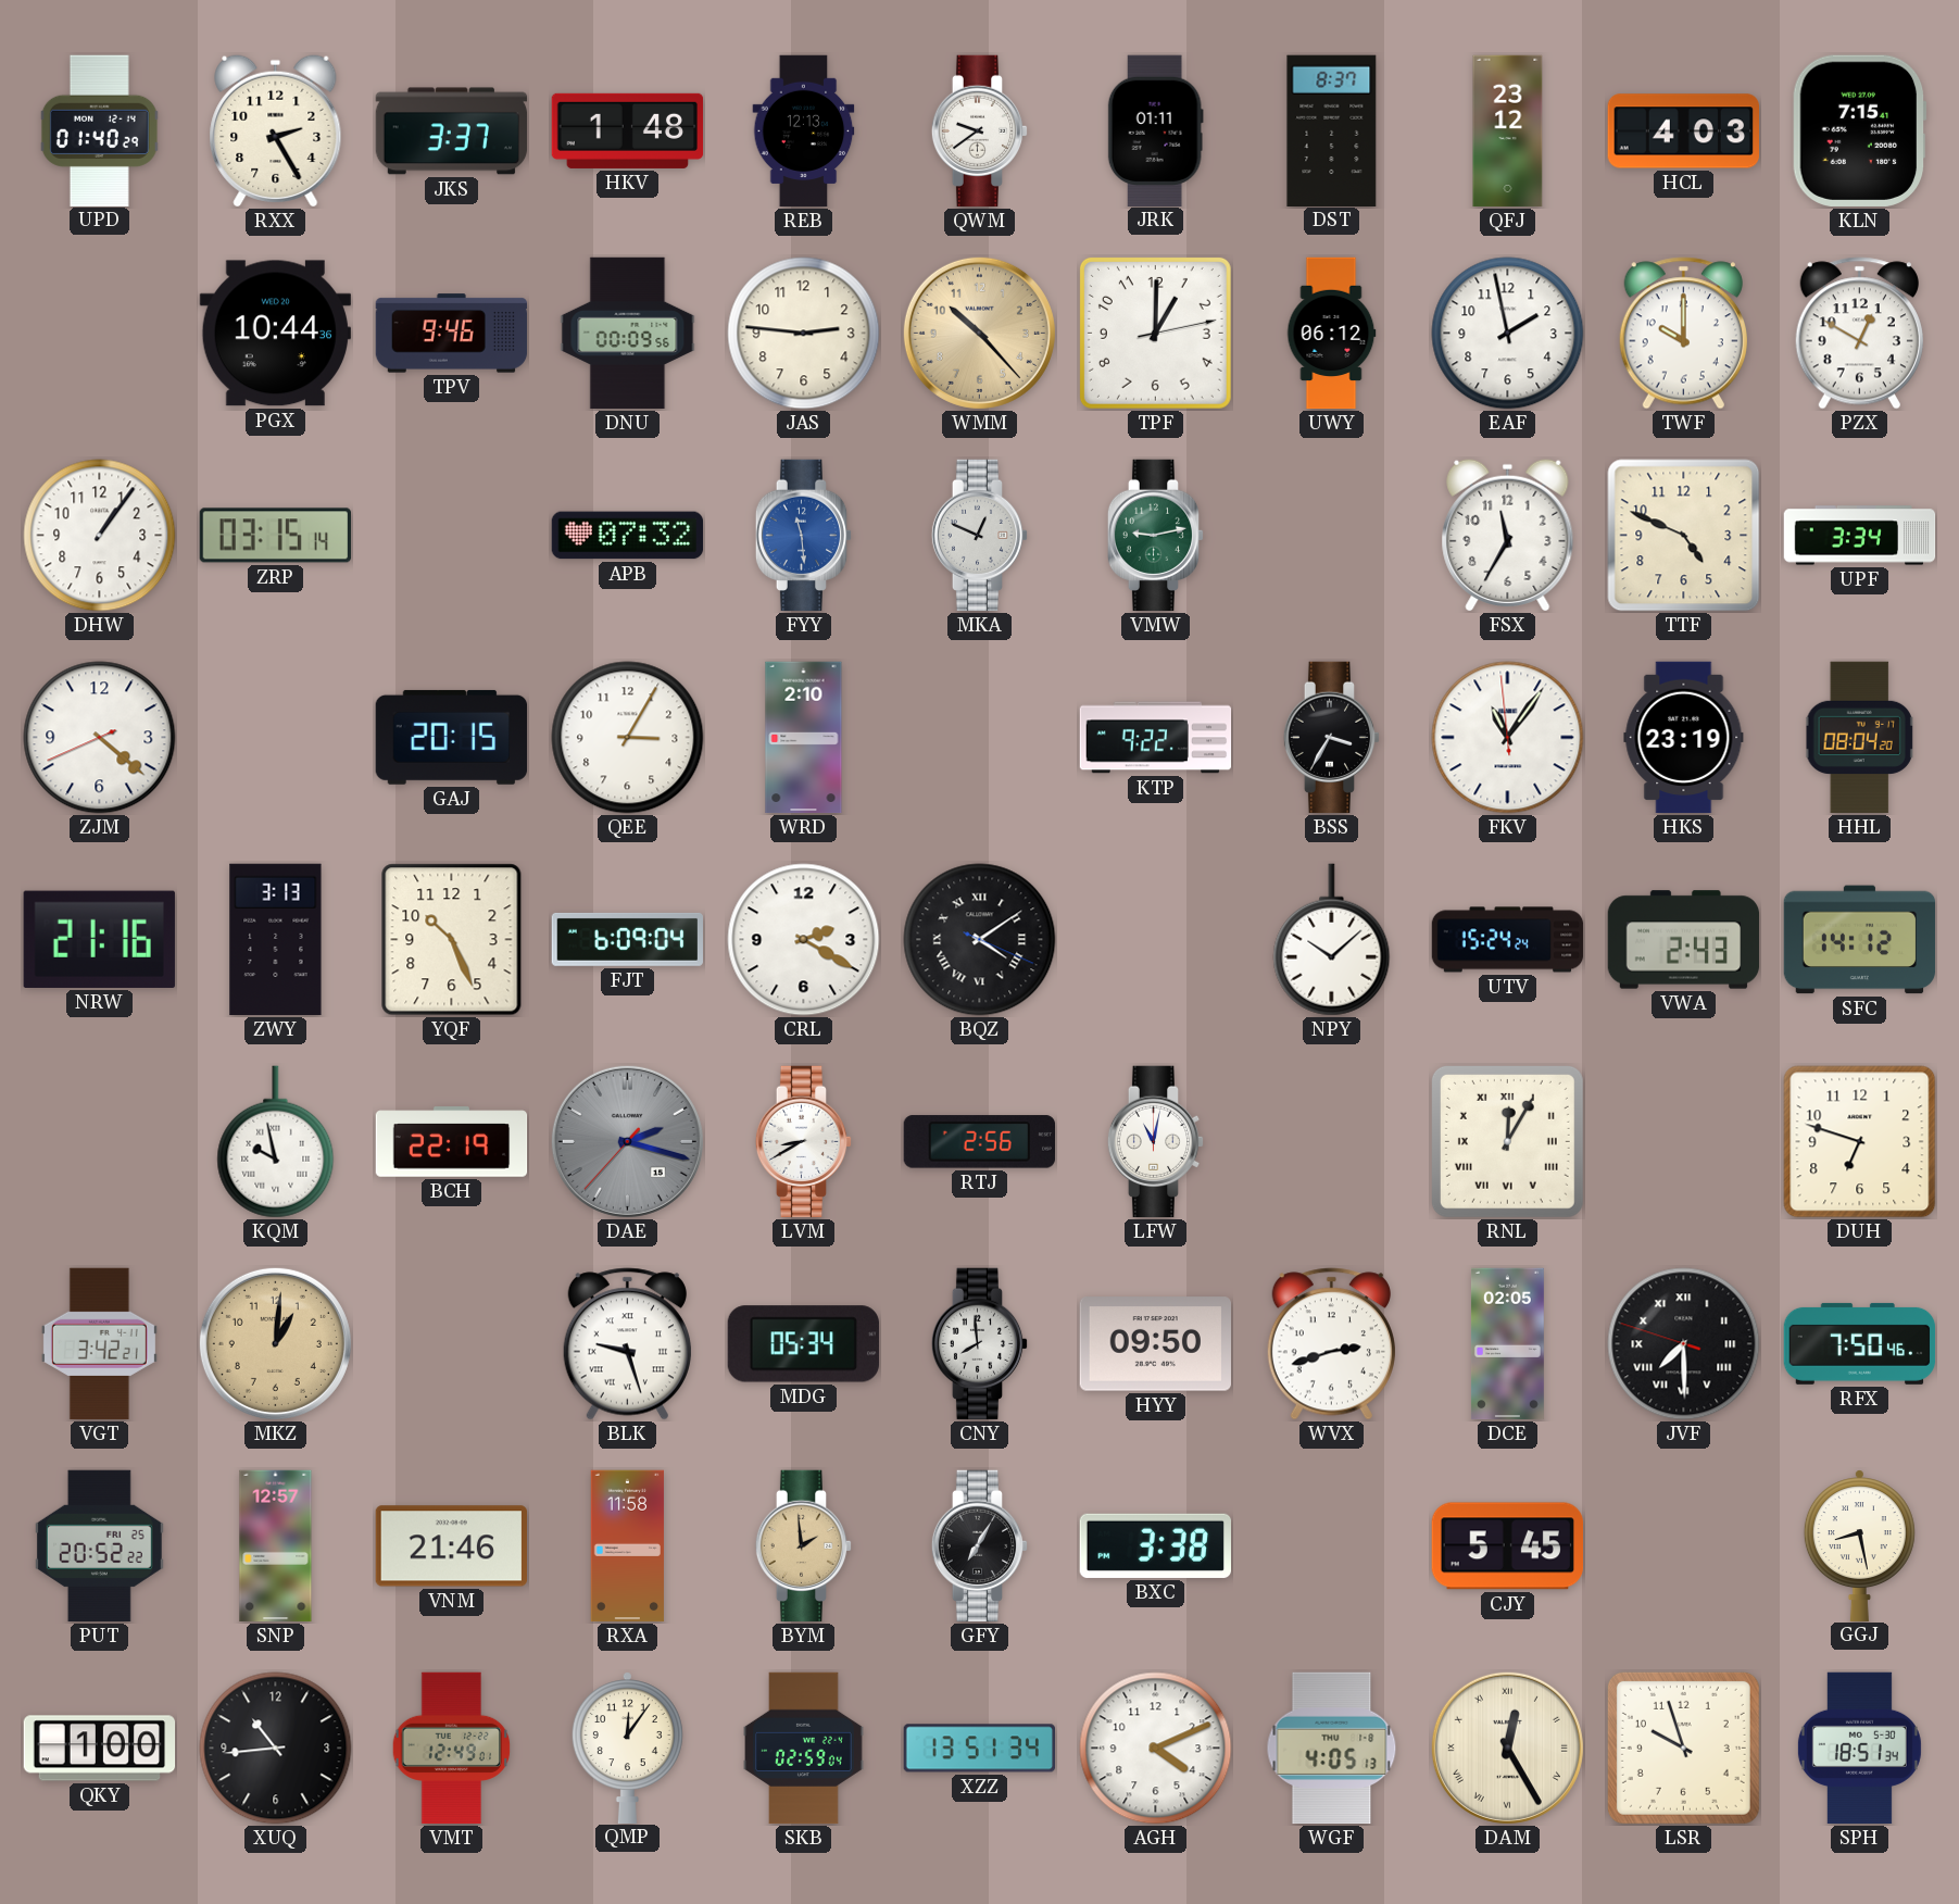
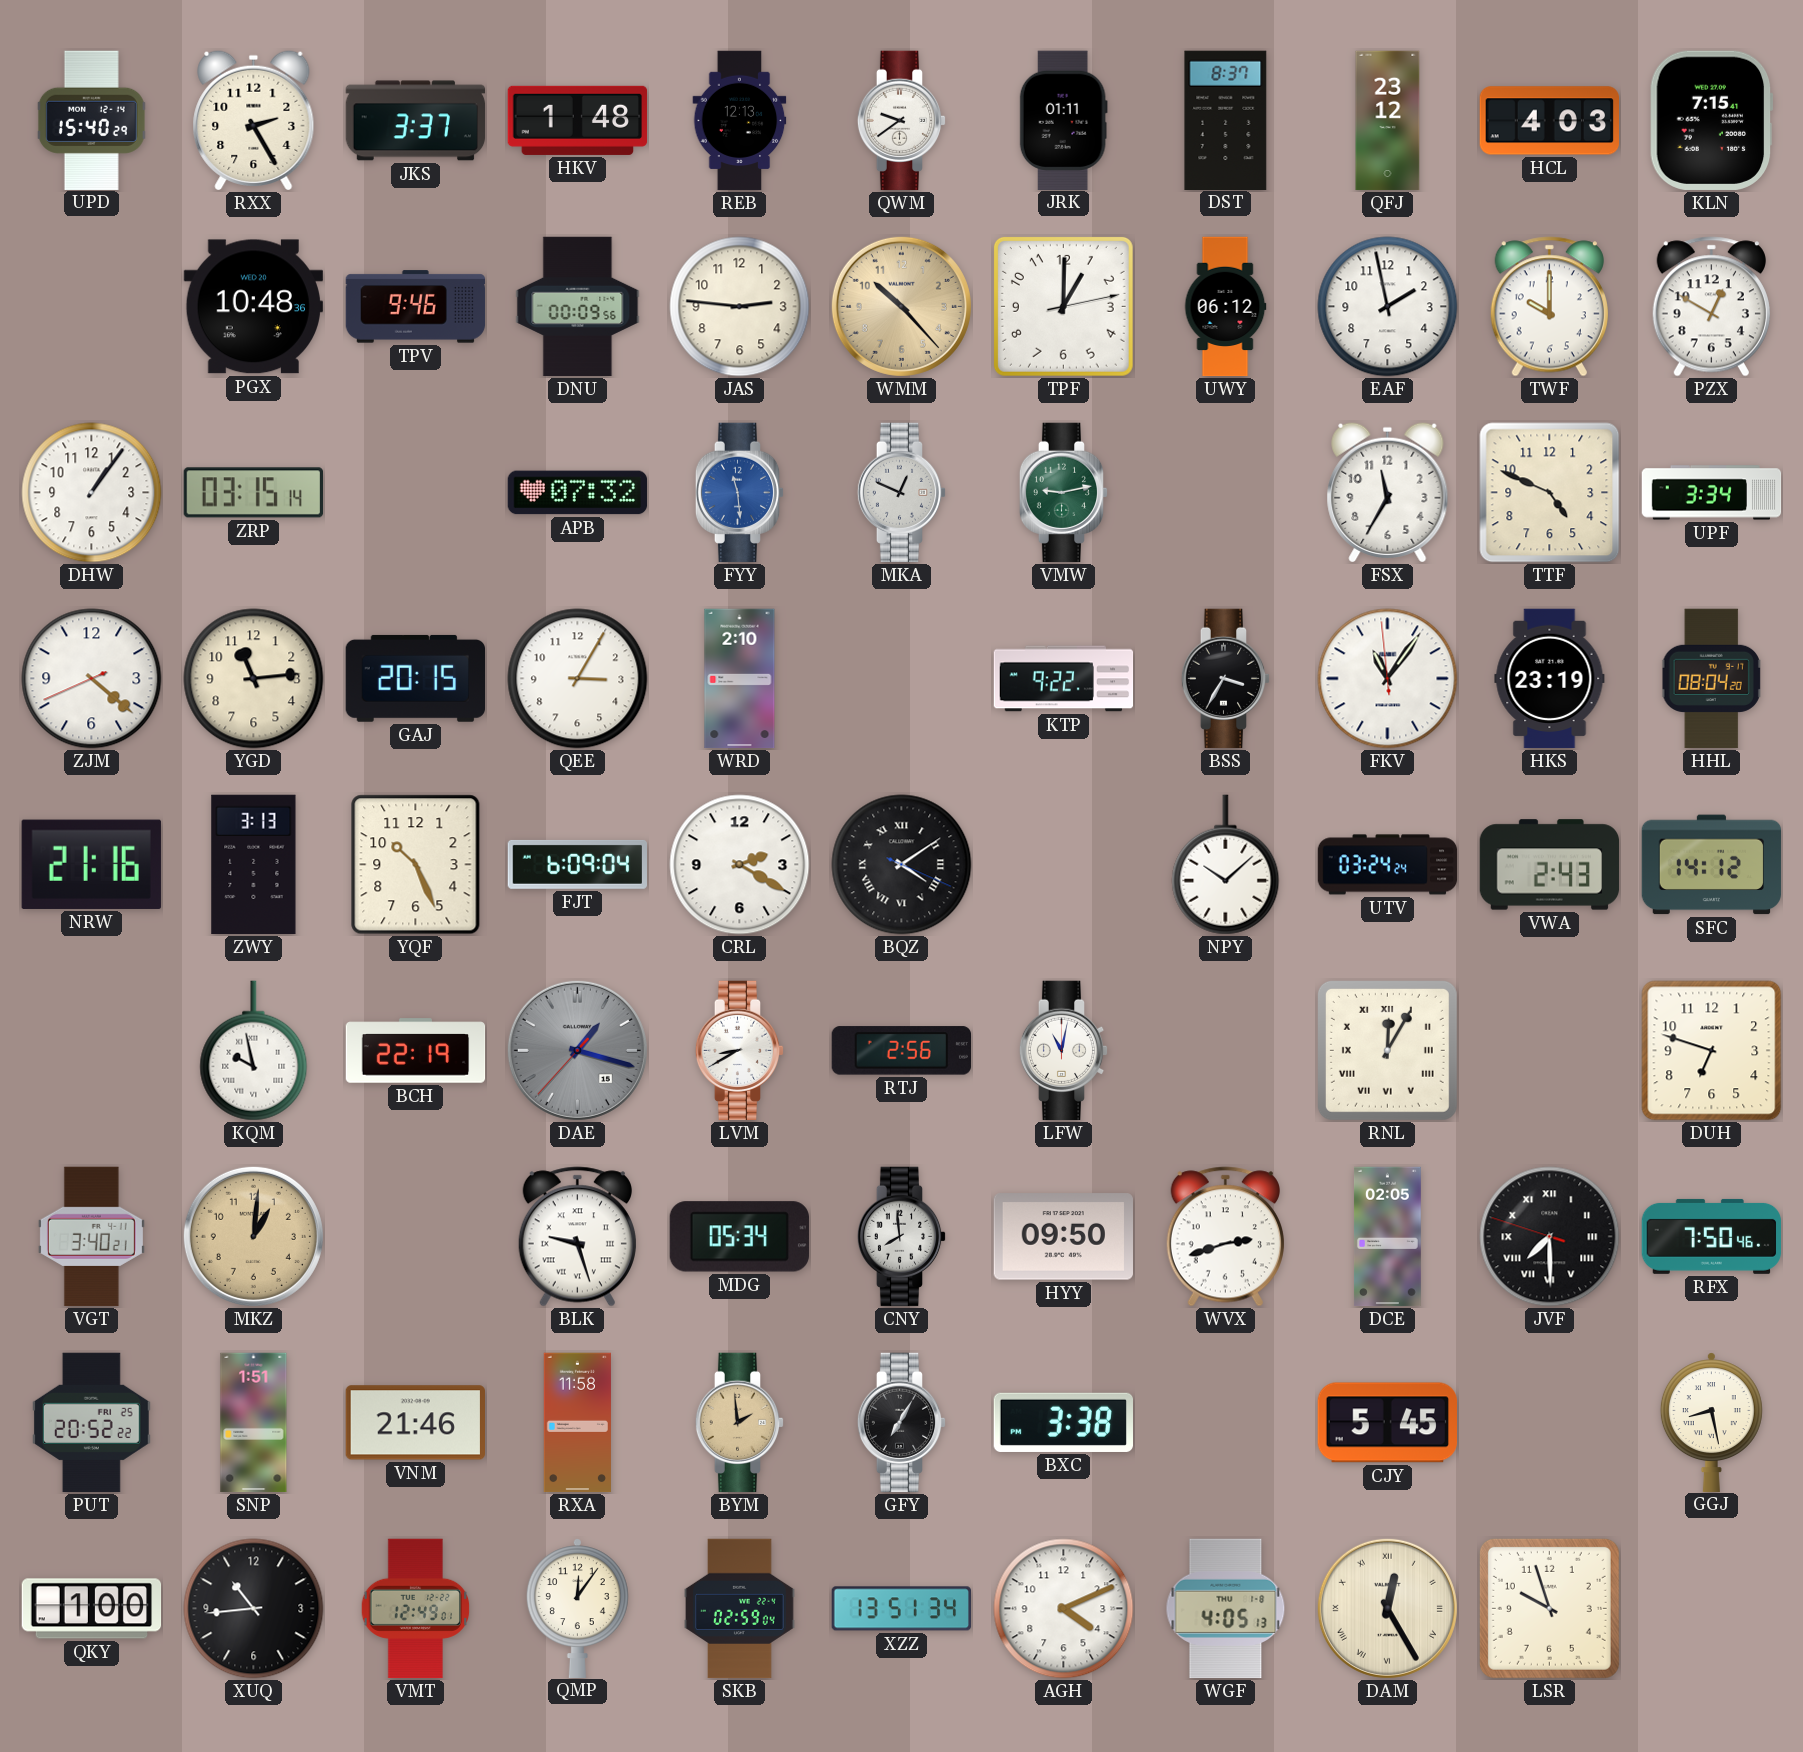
UPD: 01:40 -> 15:40 (91, 120)
PGX: 10:44 -> 10:48 (253, 307)
YGD: none -> 11:14 (254, 679)
UTV: 15:24 -> 03:24 (1388, 865)
DAE: 2:17 -> 1:17 (577, 1050)
VGT: 3:42 -> 3:40 (91, 1237)
SNP: 12:57 -> 1:51 (254, 1423)
SPH: 18:51 -> none (1859, 1749)
